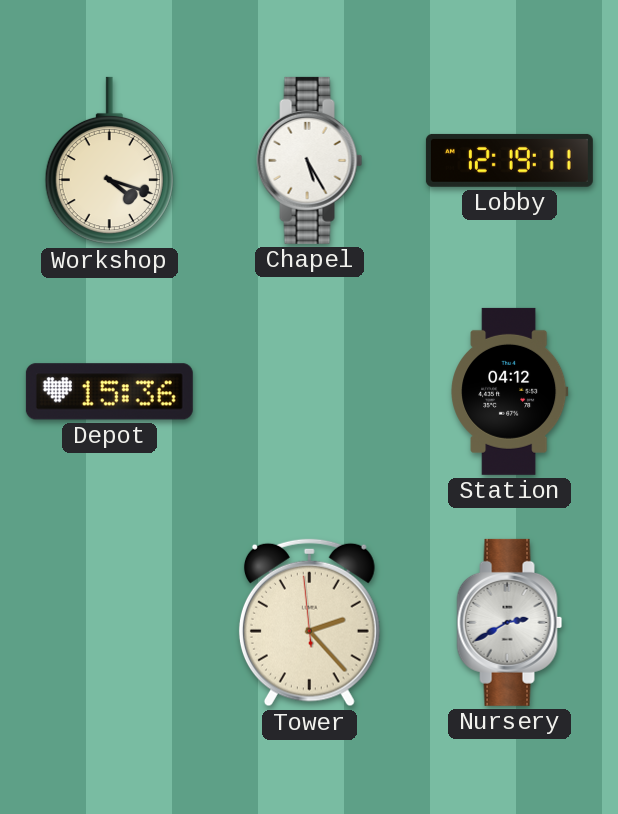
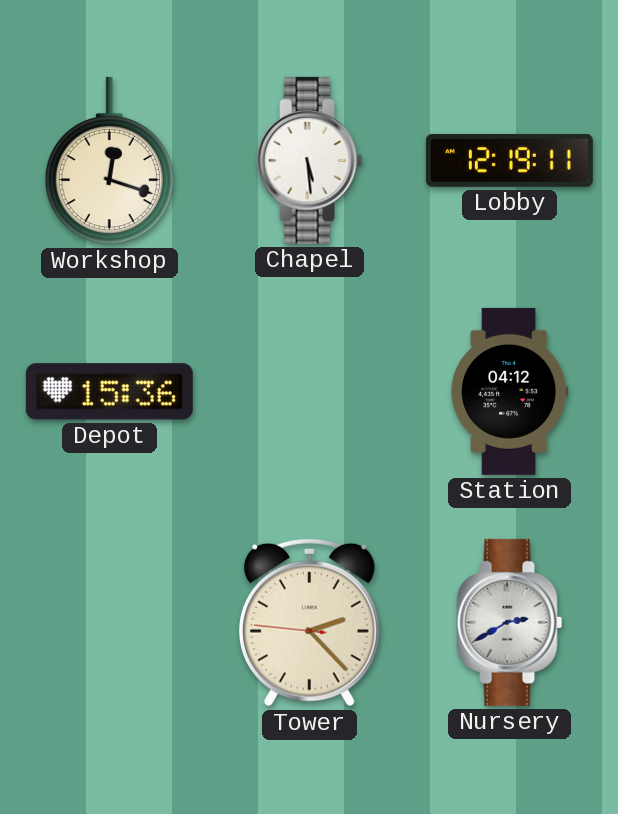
Workshop: 4:18 -> 12:18 (109, 161)
Chapel: 5:25 -> 5:29 (310, 160)
Tower: 2:22:59 -> 2:22:46 (309, 623)
